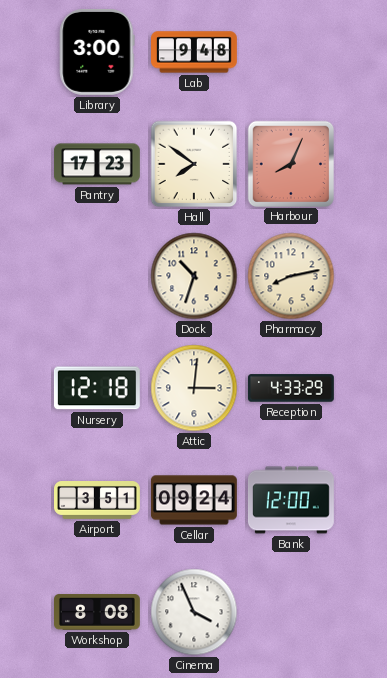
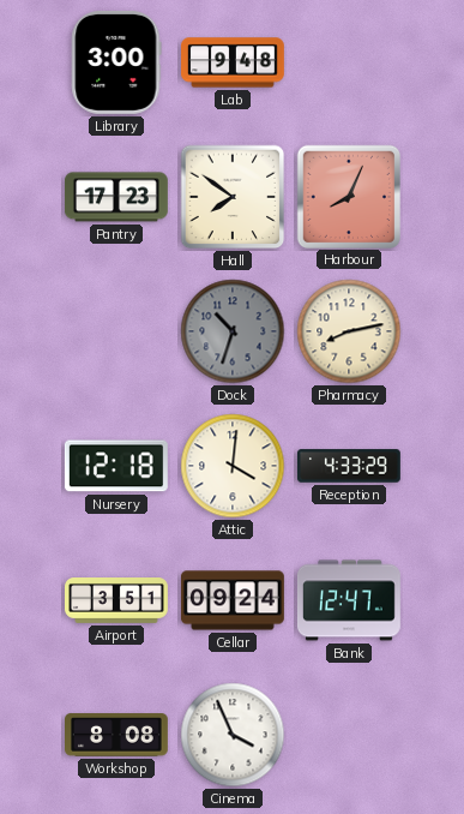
Dock dial: cream -> grey (233, 331)
Attic: 3:01 -> 4:01 (233, 466)
Bank: 12:00 -> 12:47 (349, 600)
